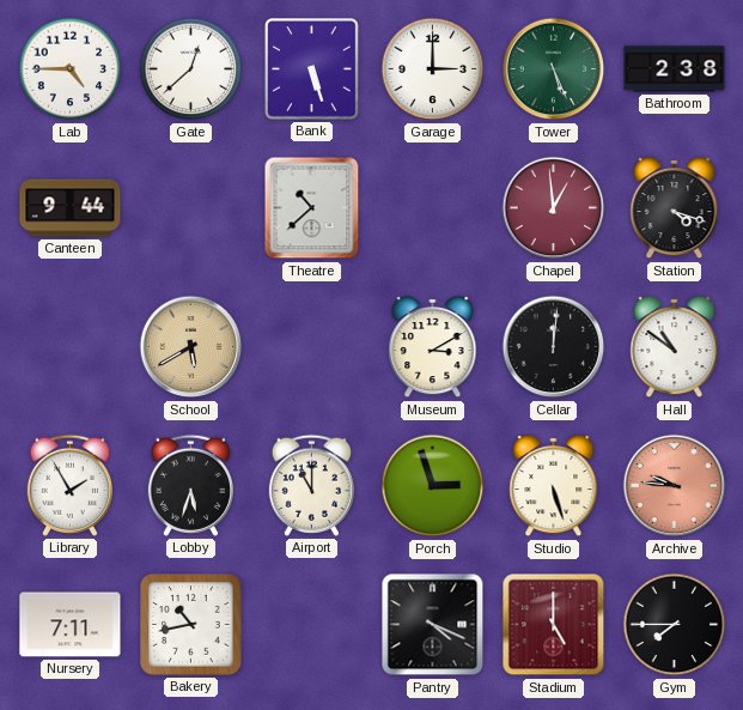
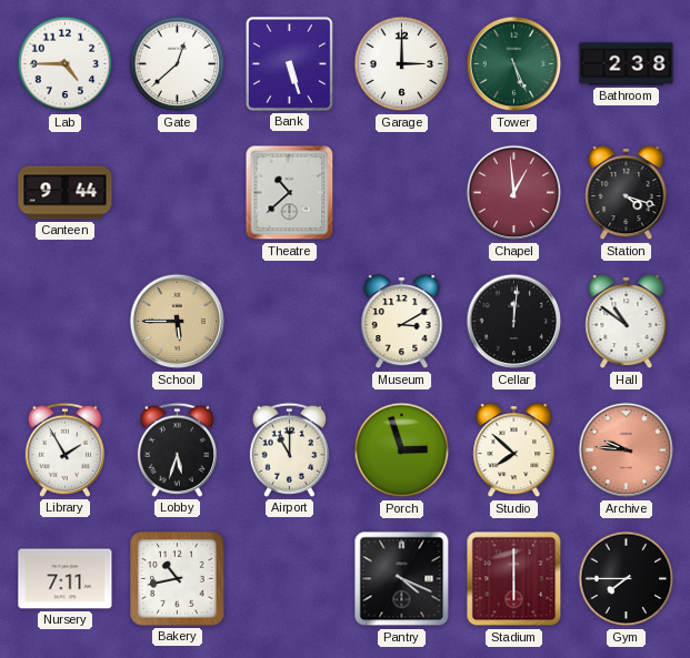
School: 5:40 -> 5:45 (178, 322)
Studio: 5:27 -> 7:52 (514, 451)
Stadium: 5:00 -> 6:00 (514, 579)
